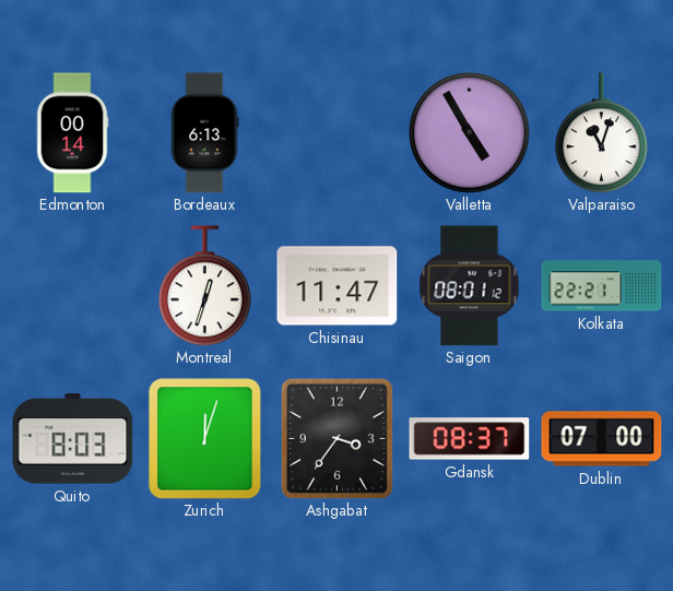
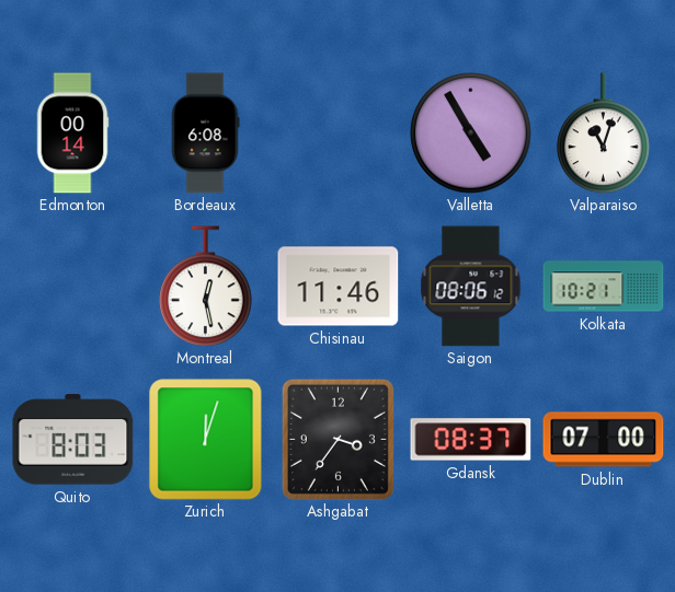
Bordeaux: 6:13 -> 6:08 (205, 134)
Montreal: 12:33 -> 12:28 (206, 287)
Chisinau: 11:47 -> 11:46 (339, 287)
Saigon: 08:01 -> 08:06 (471, 287)
Kolkata: 22:21 -> 10:21 (604, 287)
